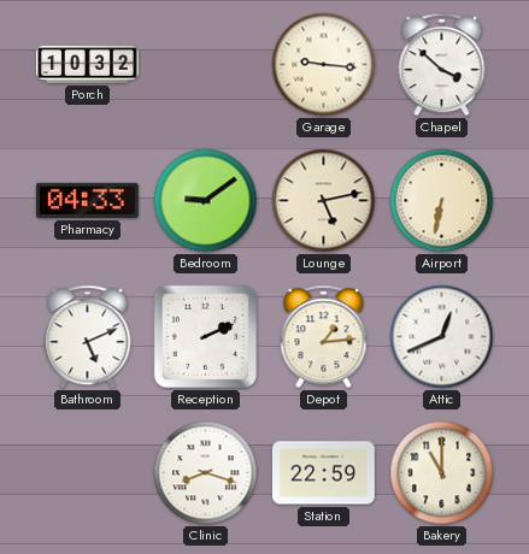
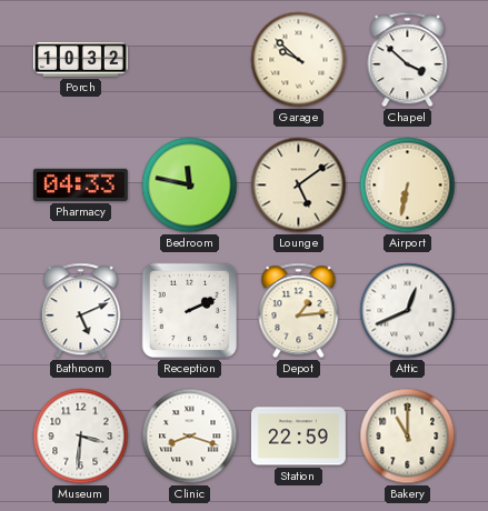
Garage: 9:16 -> 9:52 (299, 60)
Bedroom: 9:09 -> 11:47 (190, 186)
Lounge: 5:13 -> 5:09 (299, 186)
Museum: none -> 3:31 (81, 437)
